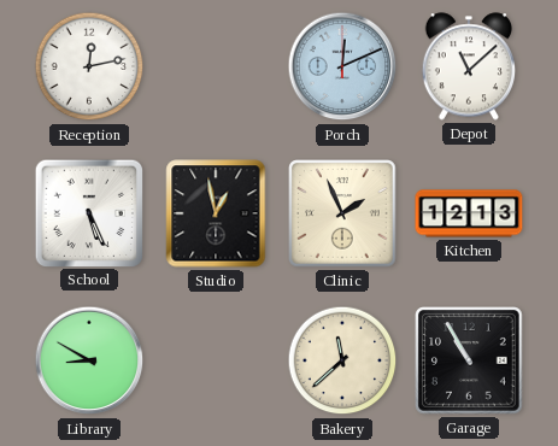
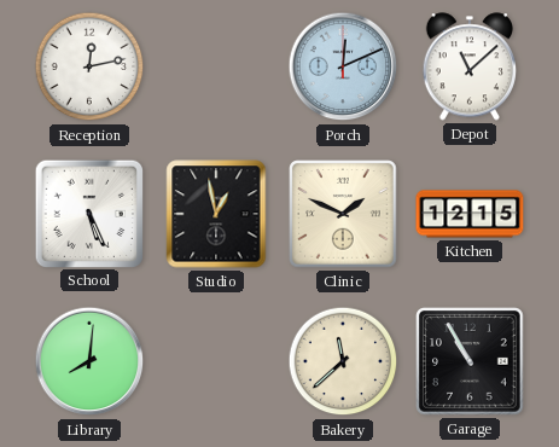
Clinic: 1:56 -> 1:49 (343, 214)
Kitchen: 12:13 -> 12:15 (470, 214)
Library: 8:50 -> 8:01 (89, 361)
